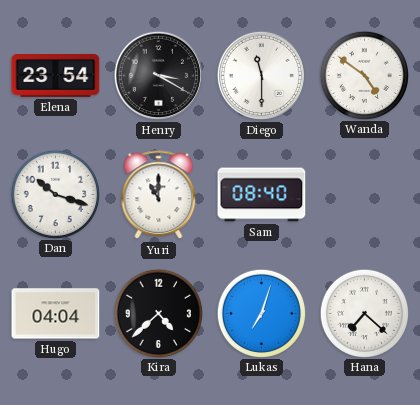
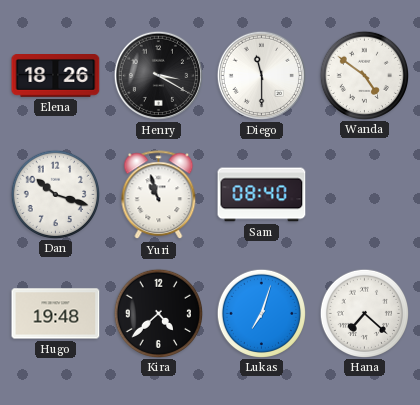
Elena: 23:54 -> 18:26 (56, 76)
Yuri: 11:00 -> 10:57 (159, 195)
Hugo: 04:04 -> 19:48 (56, 314)
